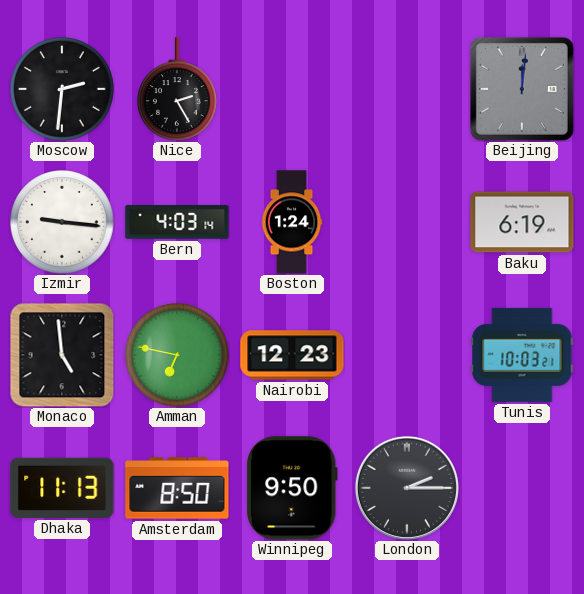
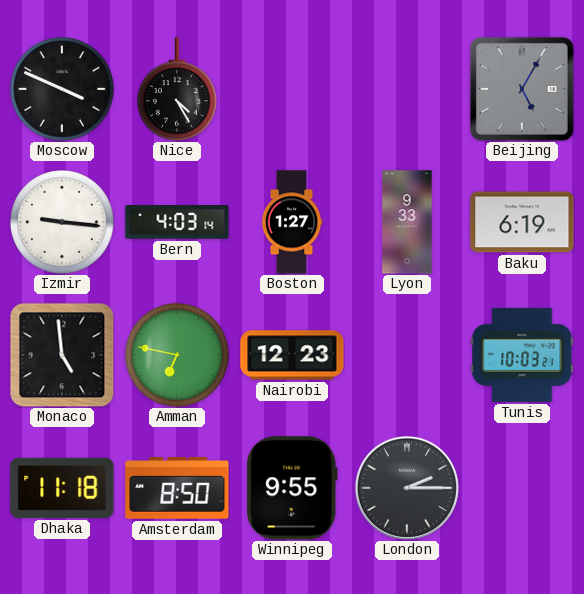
Moscow: 2:31 -> 3:49 (62, 89)
Nice: 2:25 -> 4:25 (178, 89)
Beijing: 12:01 -> 5:05 (522, 89)
Boston: 1:24 -> 1:27 (292, 222)
Lyon: none -> 9:33 (407, 222)
Dhaka: 11:13 -> 11:18 (62, 488)
Winnipeg: 9:50 -> 9:55 (292, 488)
